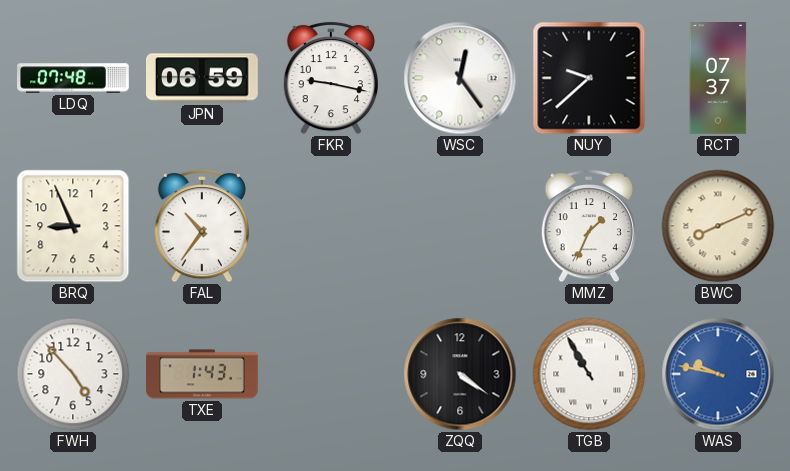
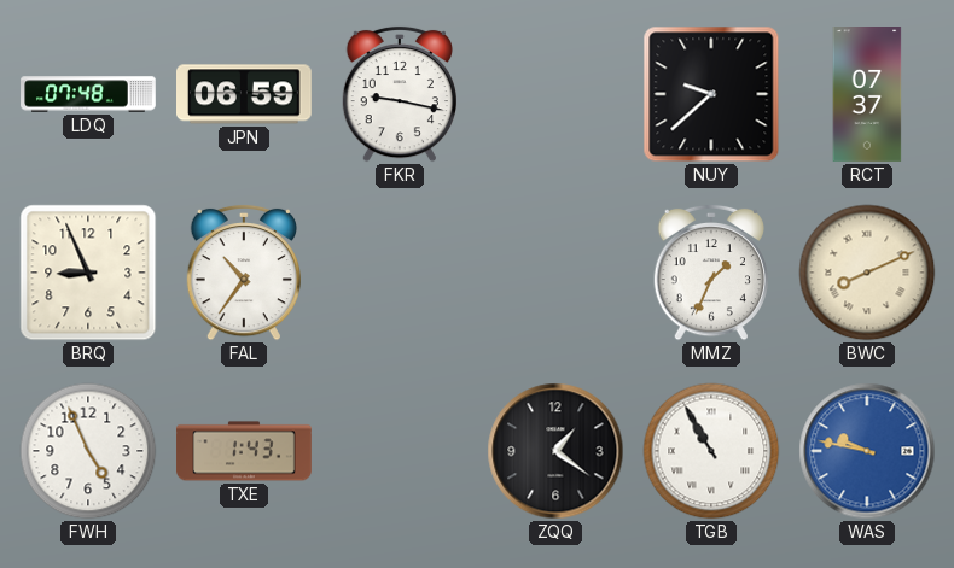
WSC: 12:24 -> none (460, 78)
FWH: 4:53 -> 4:56 (88, 451)
ZQQ: 4:21 -> 1:21 (555, 451)
